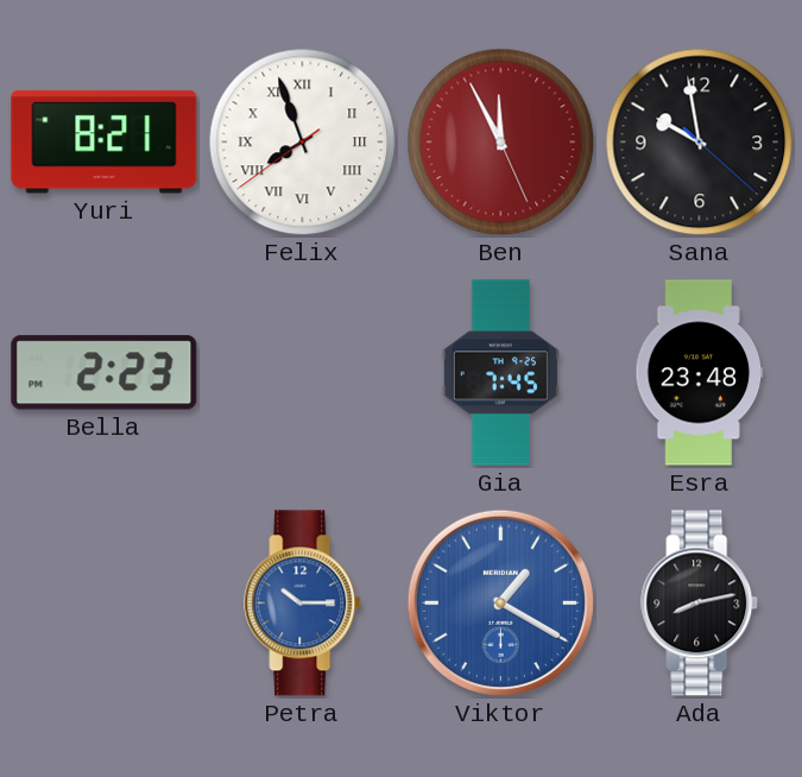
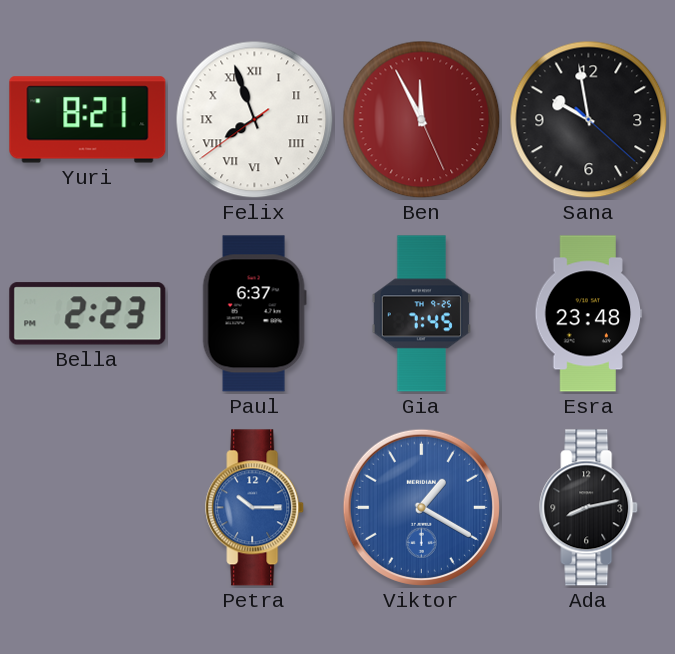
Paul: none -> 6:37 (254, 314)
